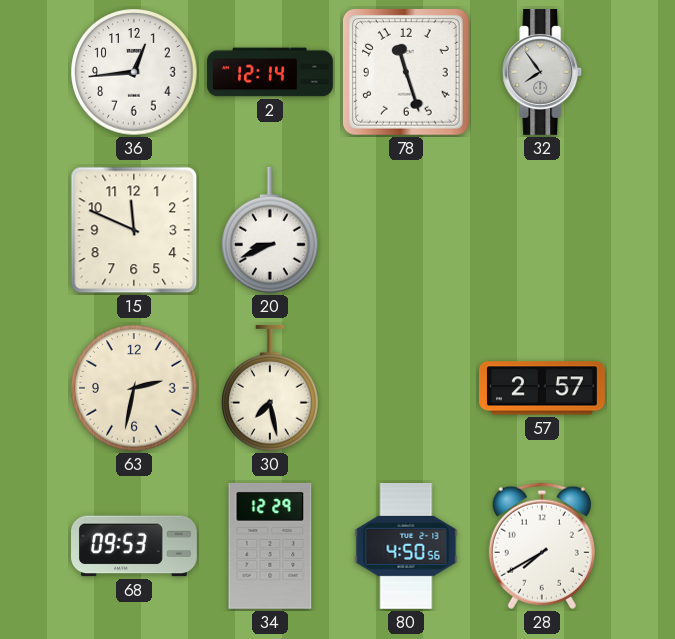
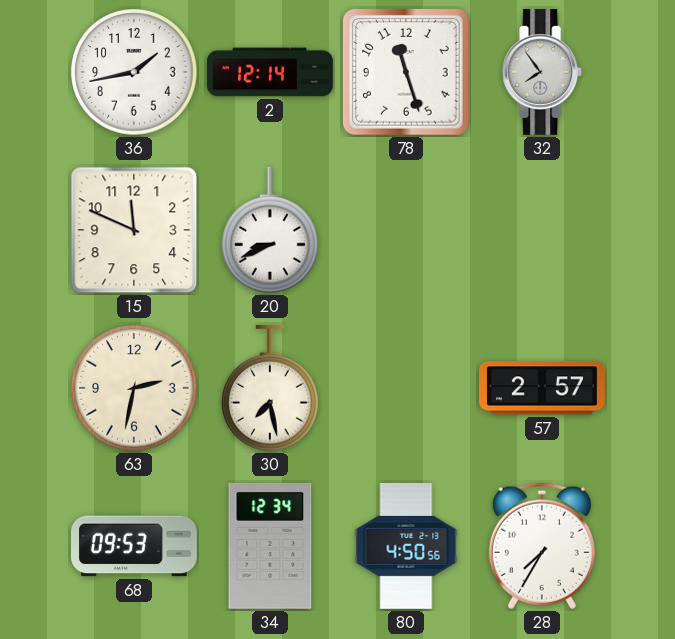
36: 12:44 -> 1:43 (134, 72)
34: 12:29 -> 12:34 (270, 546)
28: 7:40 -> 7:35 (542, 546)
